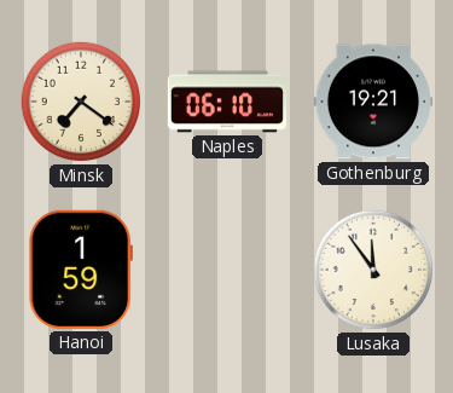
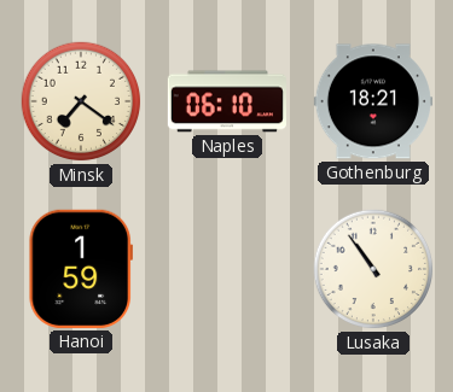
Gothenburg: 19:21 -> 18:21 (373, 101)
Lusaka: 11:54 -> 10:54 (373, 269)
